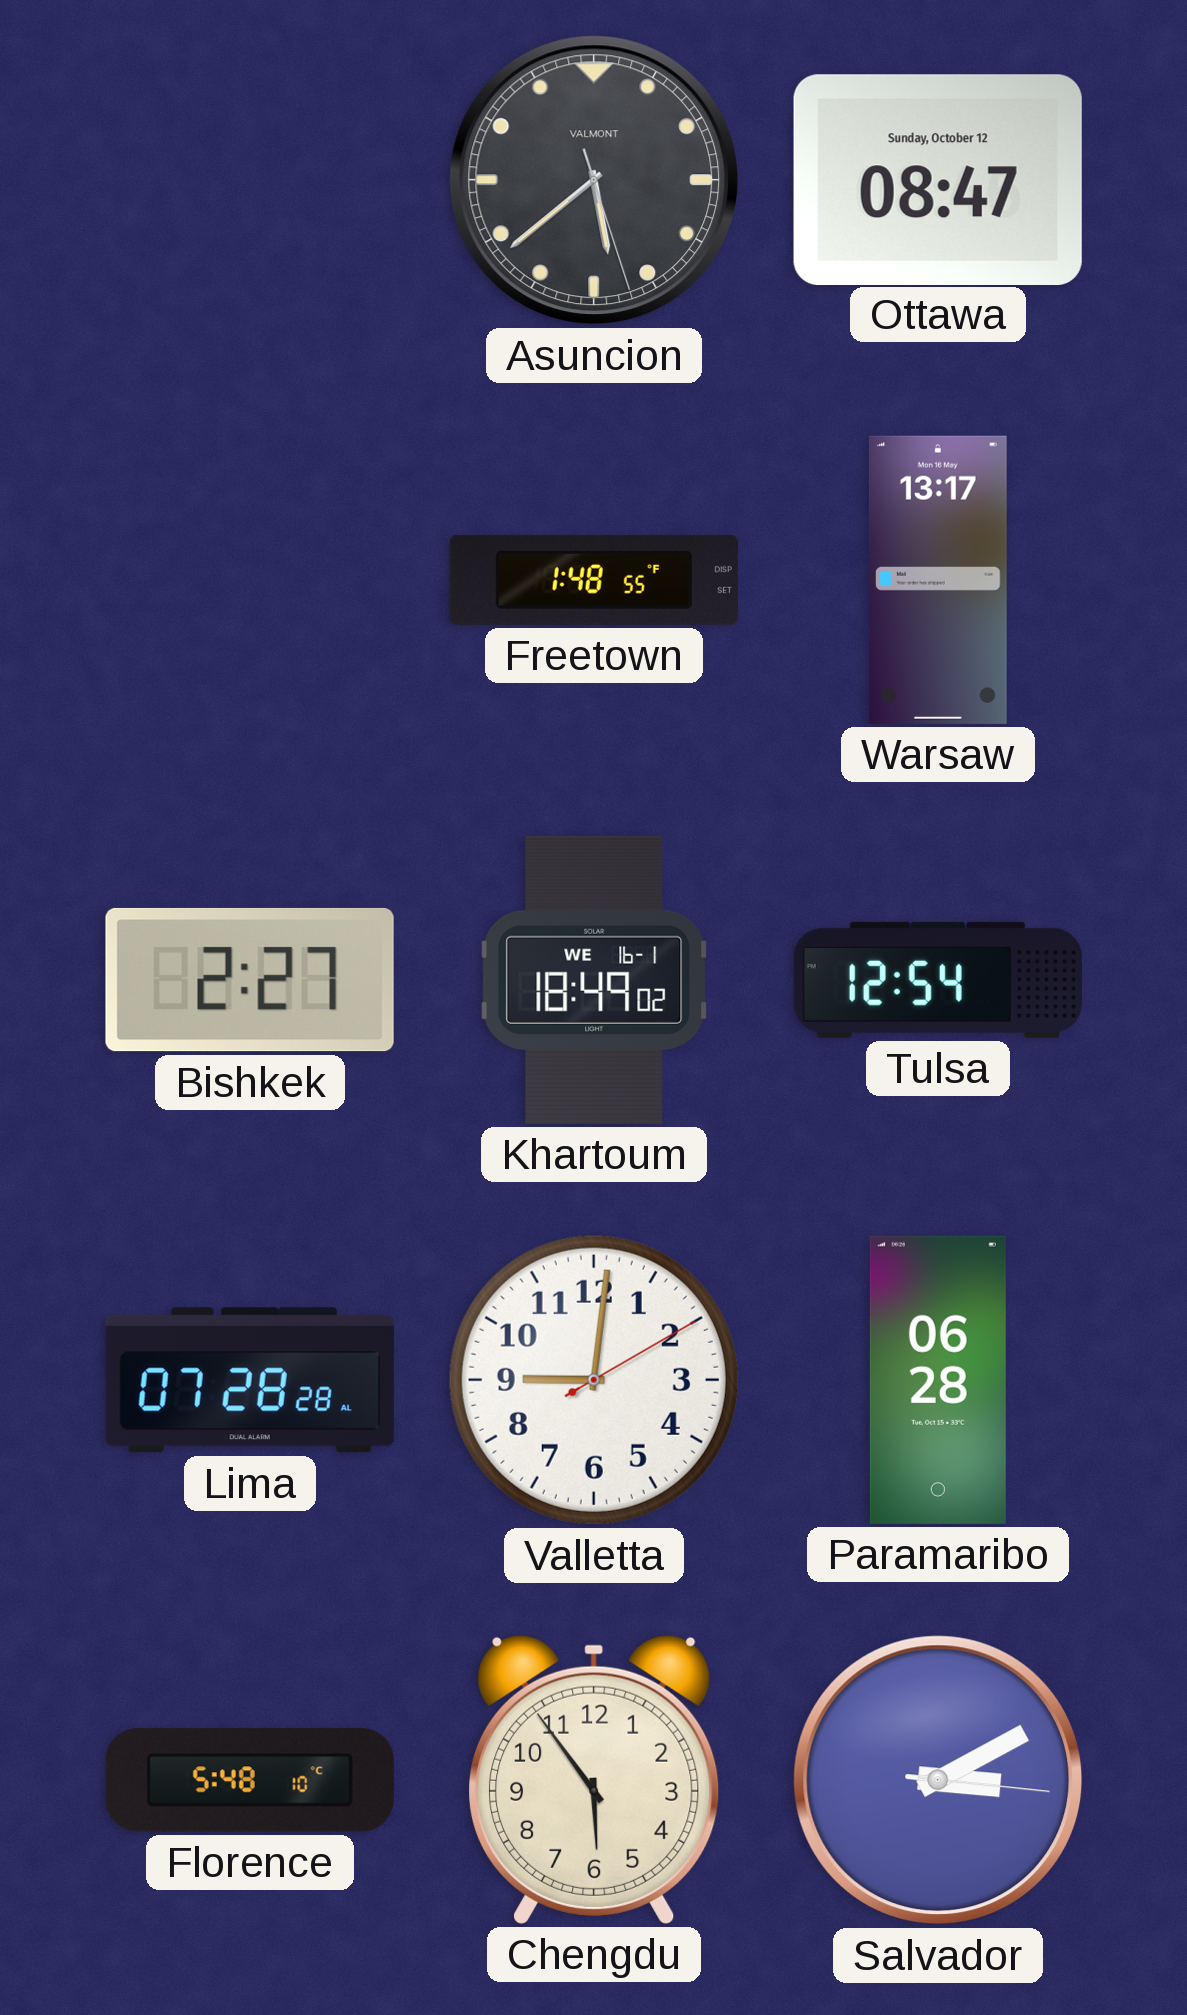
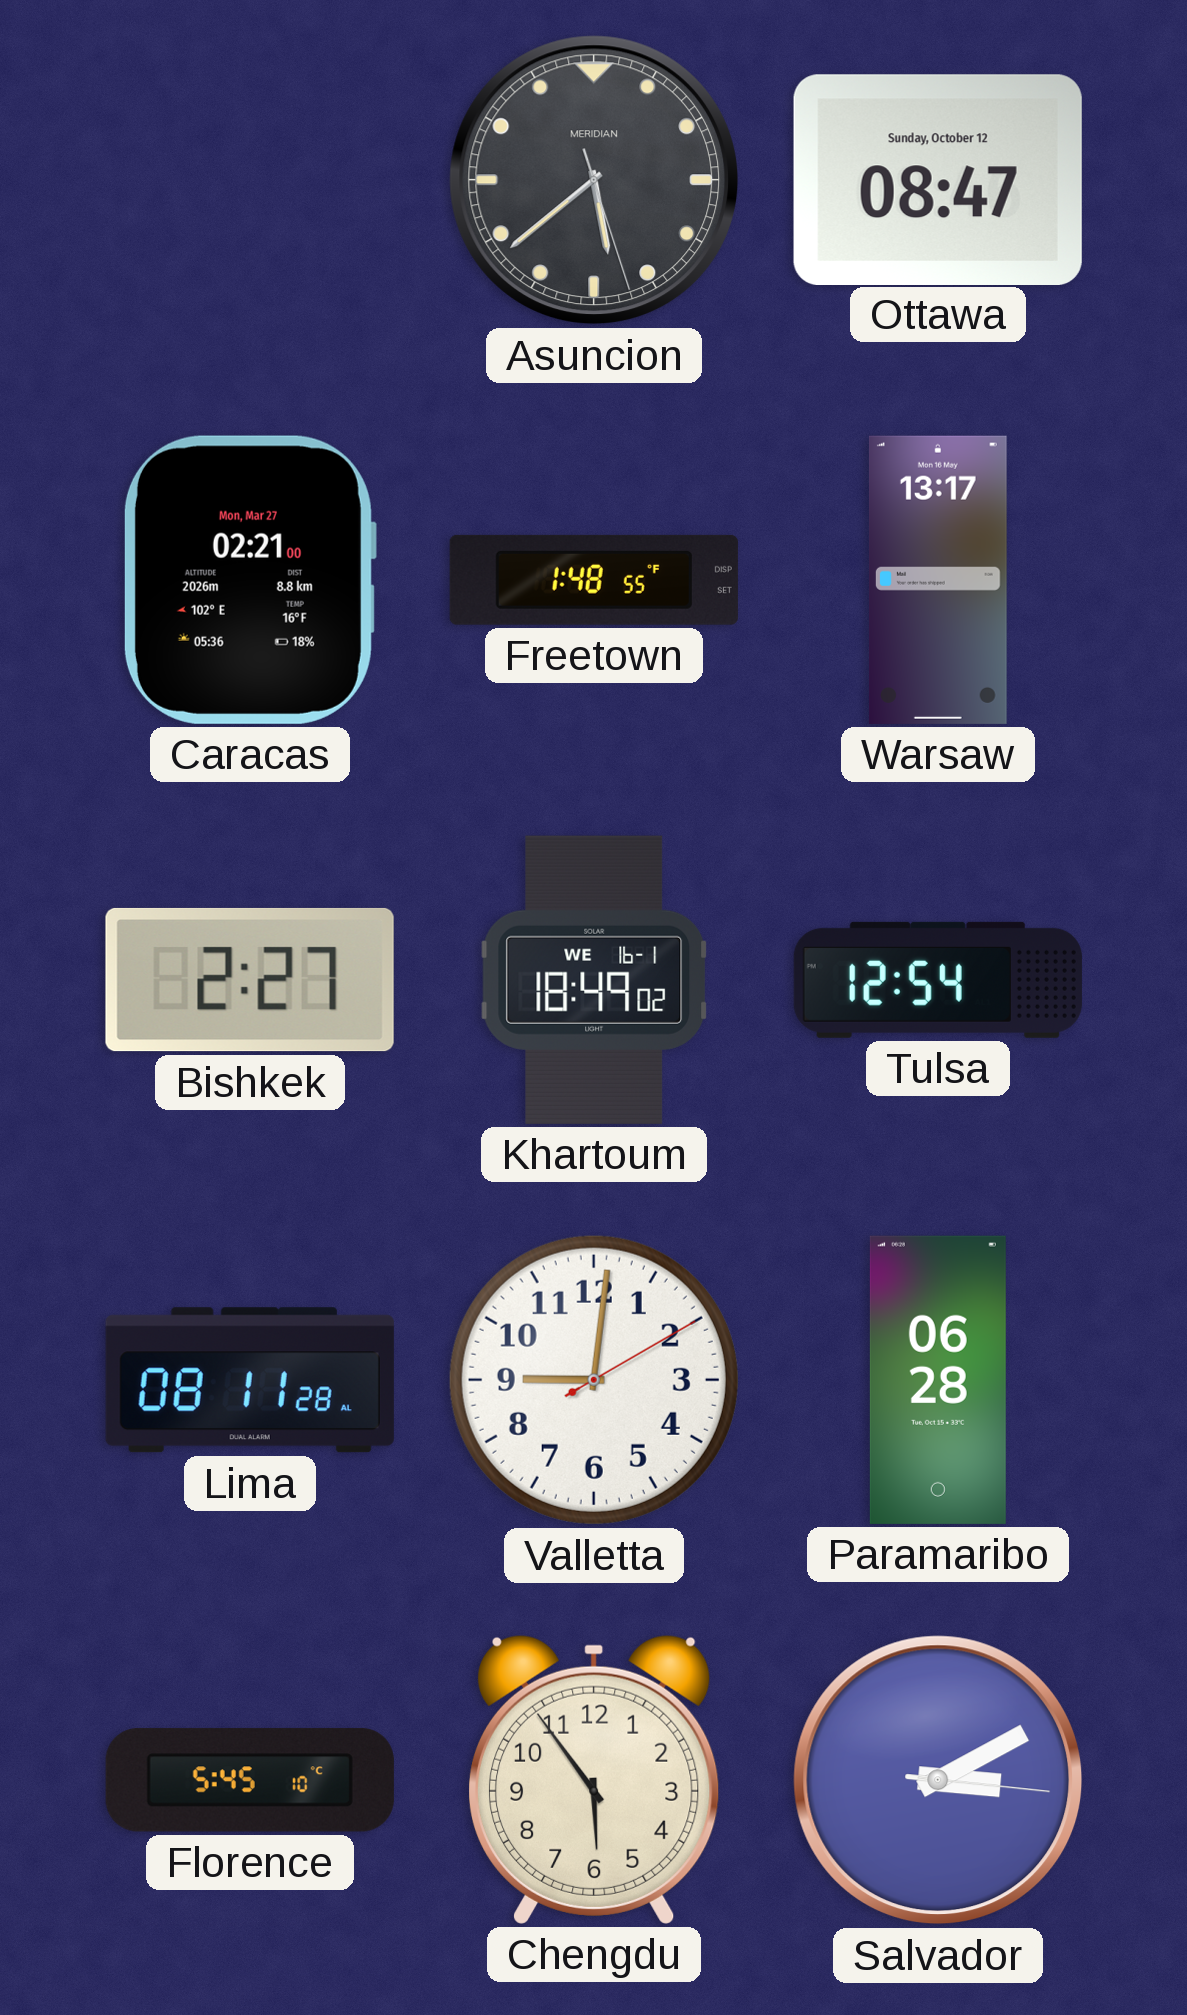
Asuncion brand: VALMONT -> MERIDIAN (594, 180)
Caracas: none -> 02:21 (249, 580)
Lima: 07:28 -> 08:11 (250, 1380)
Florence: 5:48 -> 5:45 (250, 1780)
